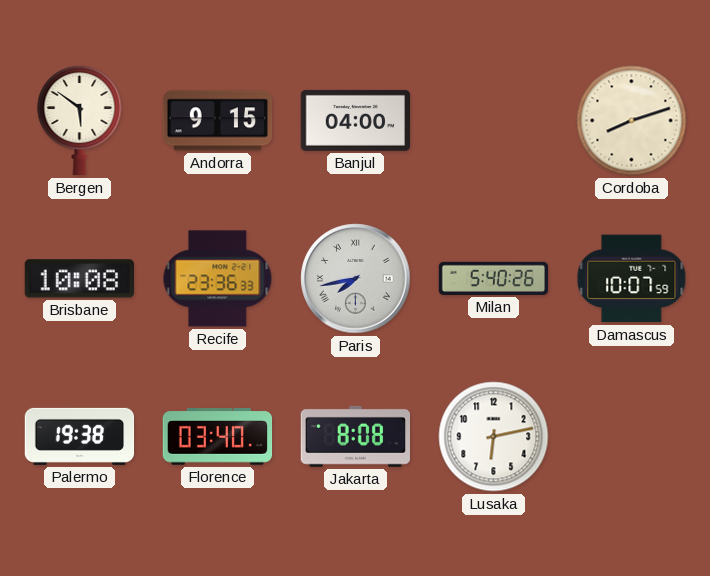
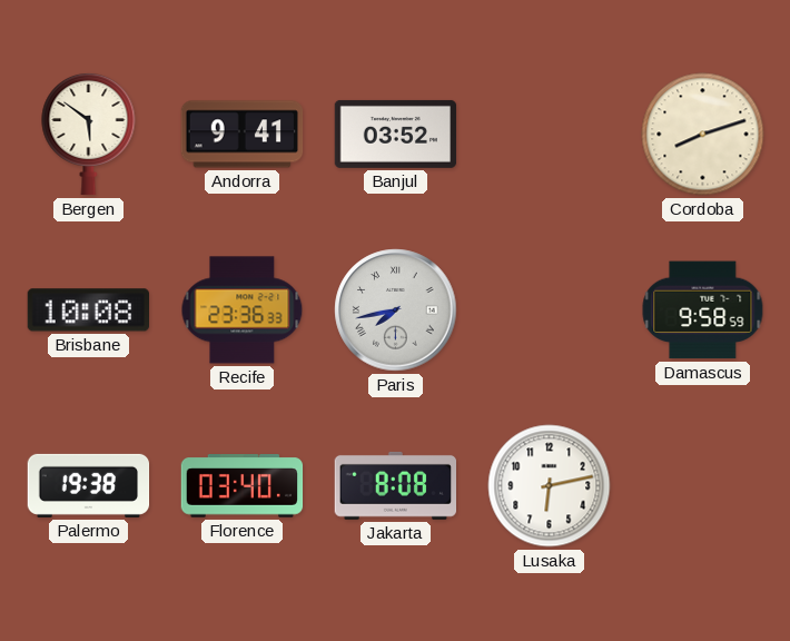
Andorra: 9:15 -> 9:41 (243, 135)
Banjul: 04:00 -> 03:52 (396, 134)
Milan: 5:40 -> none (494, 278)
Damascus: 10:07 -> 9:58 (703, 310)
